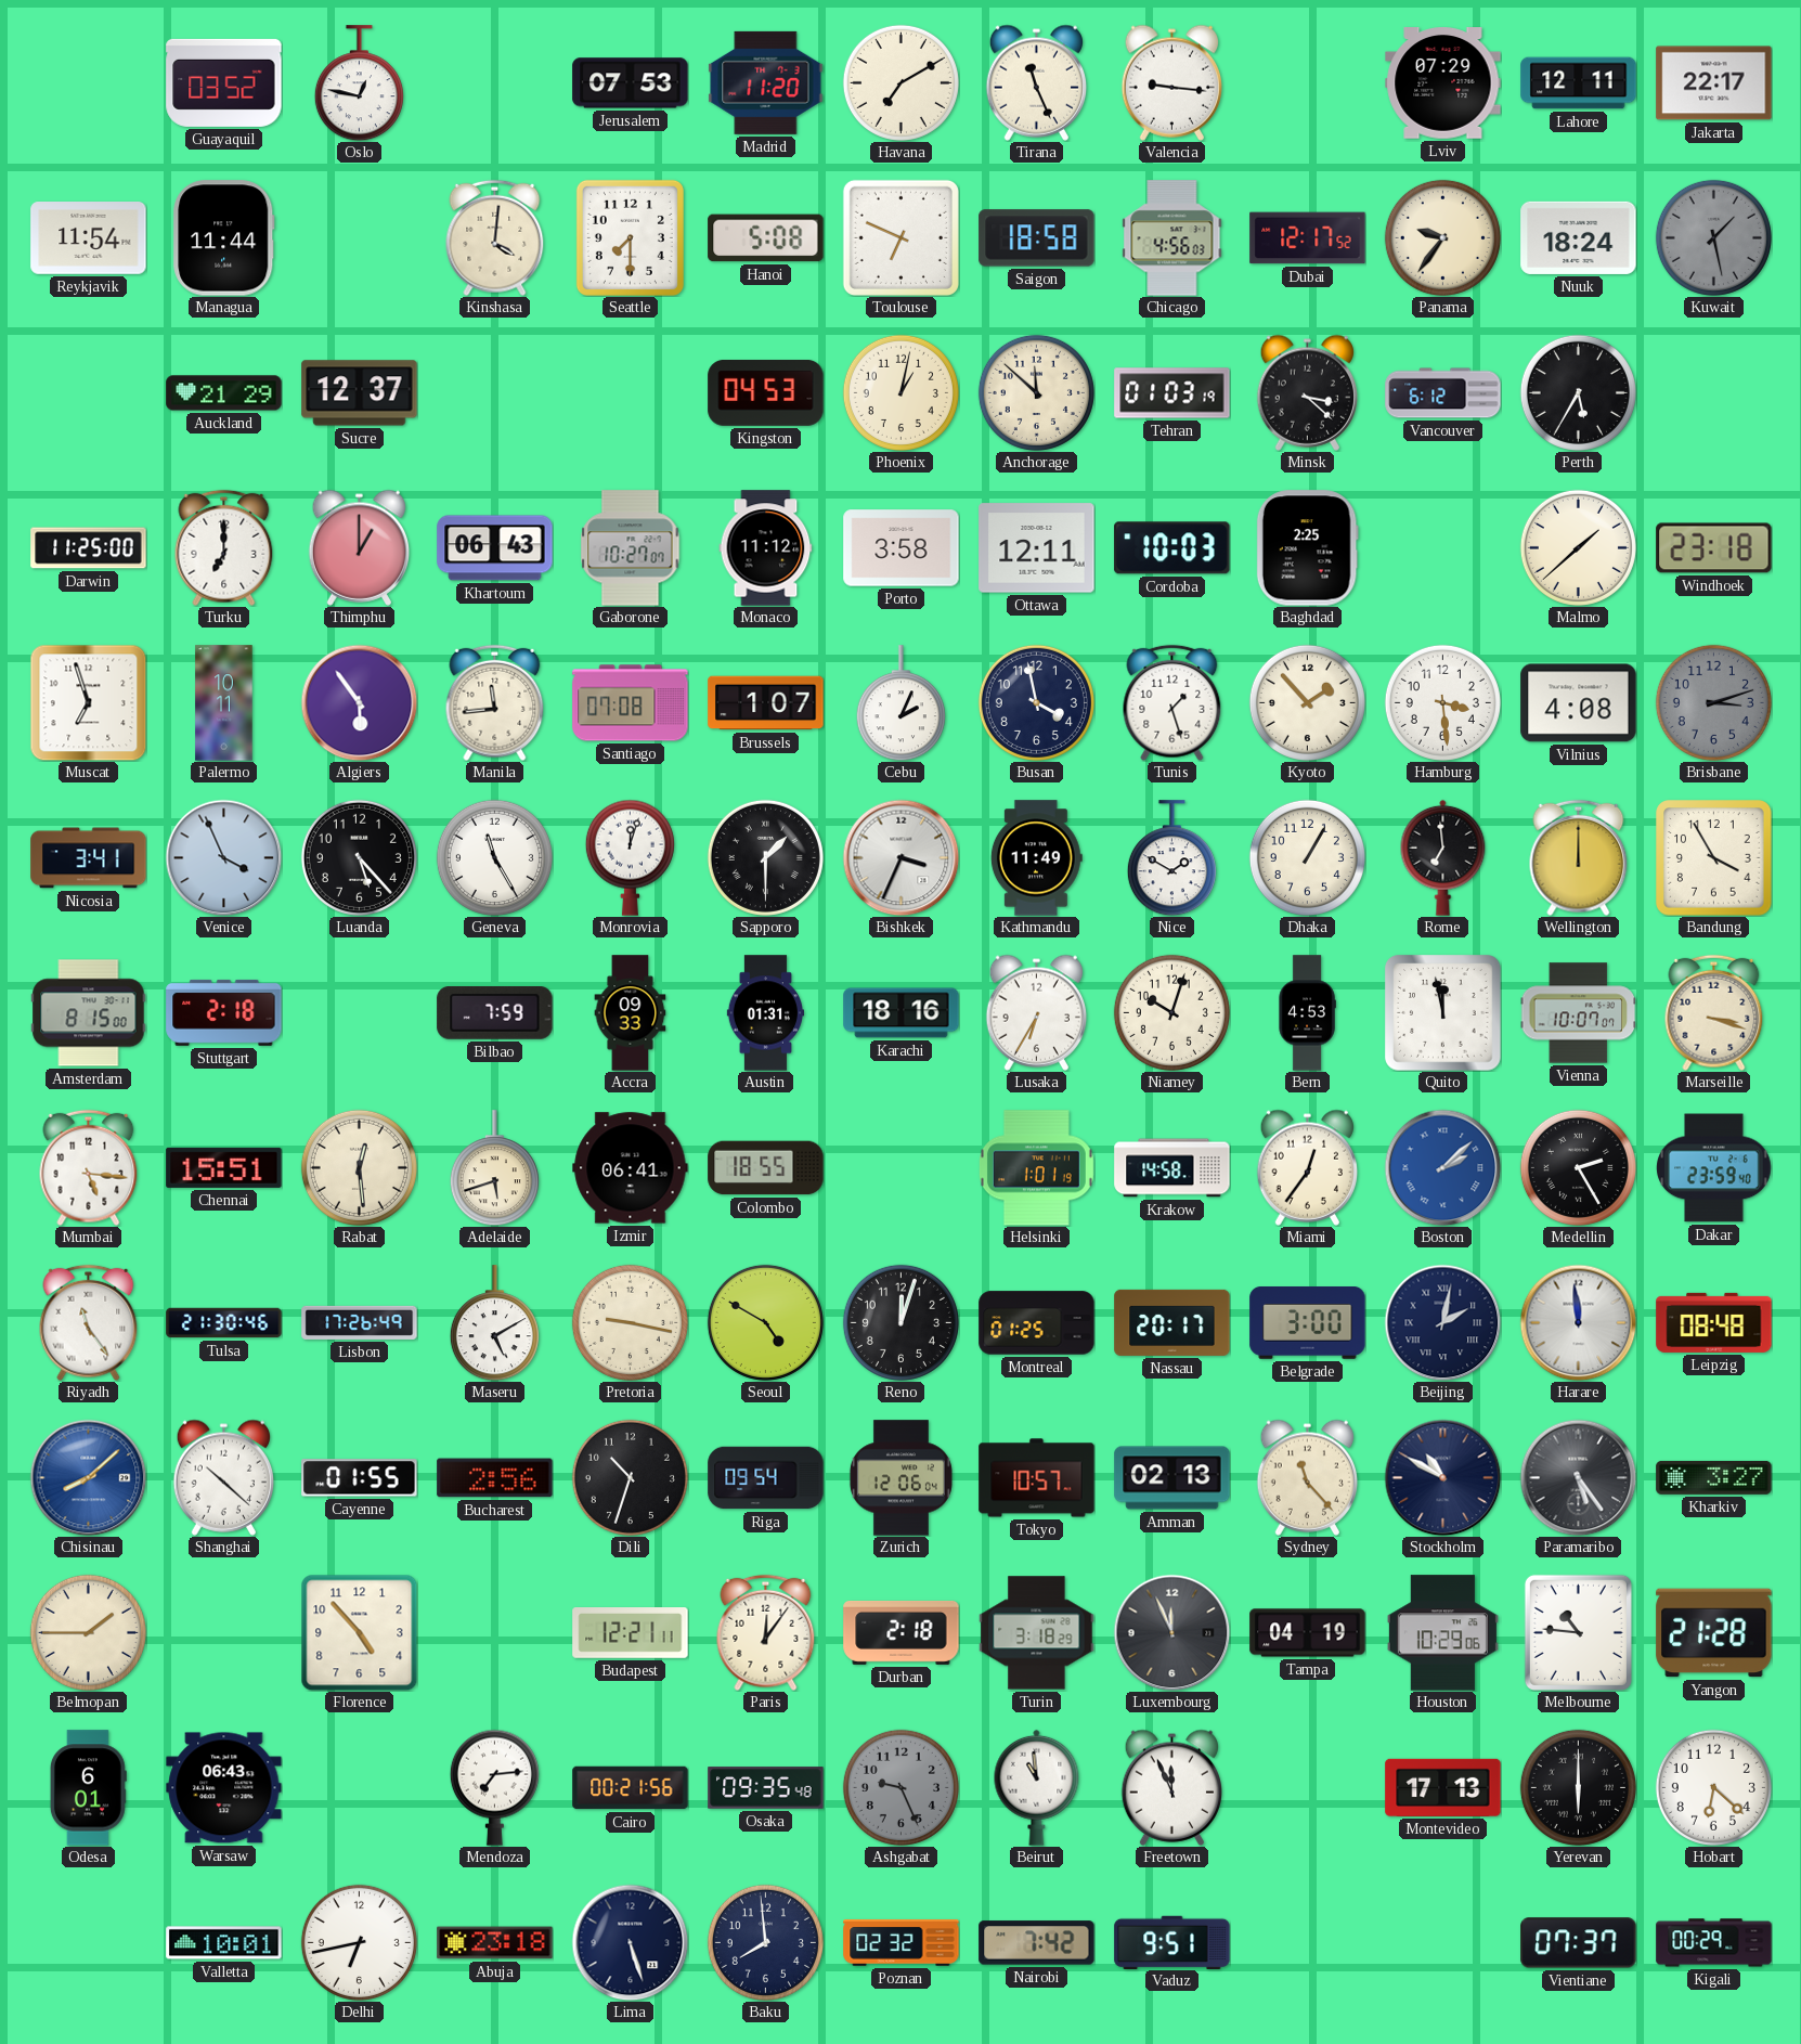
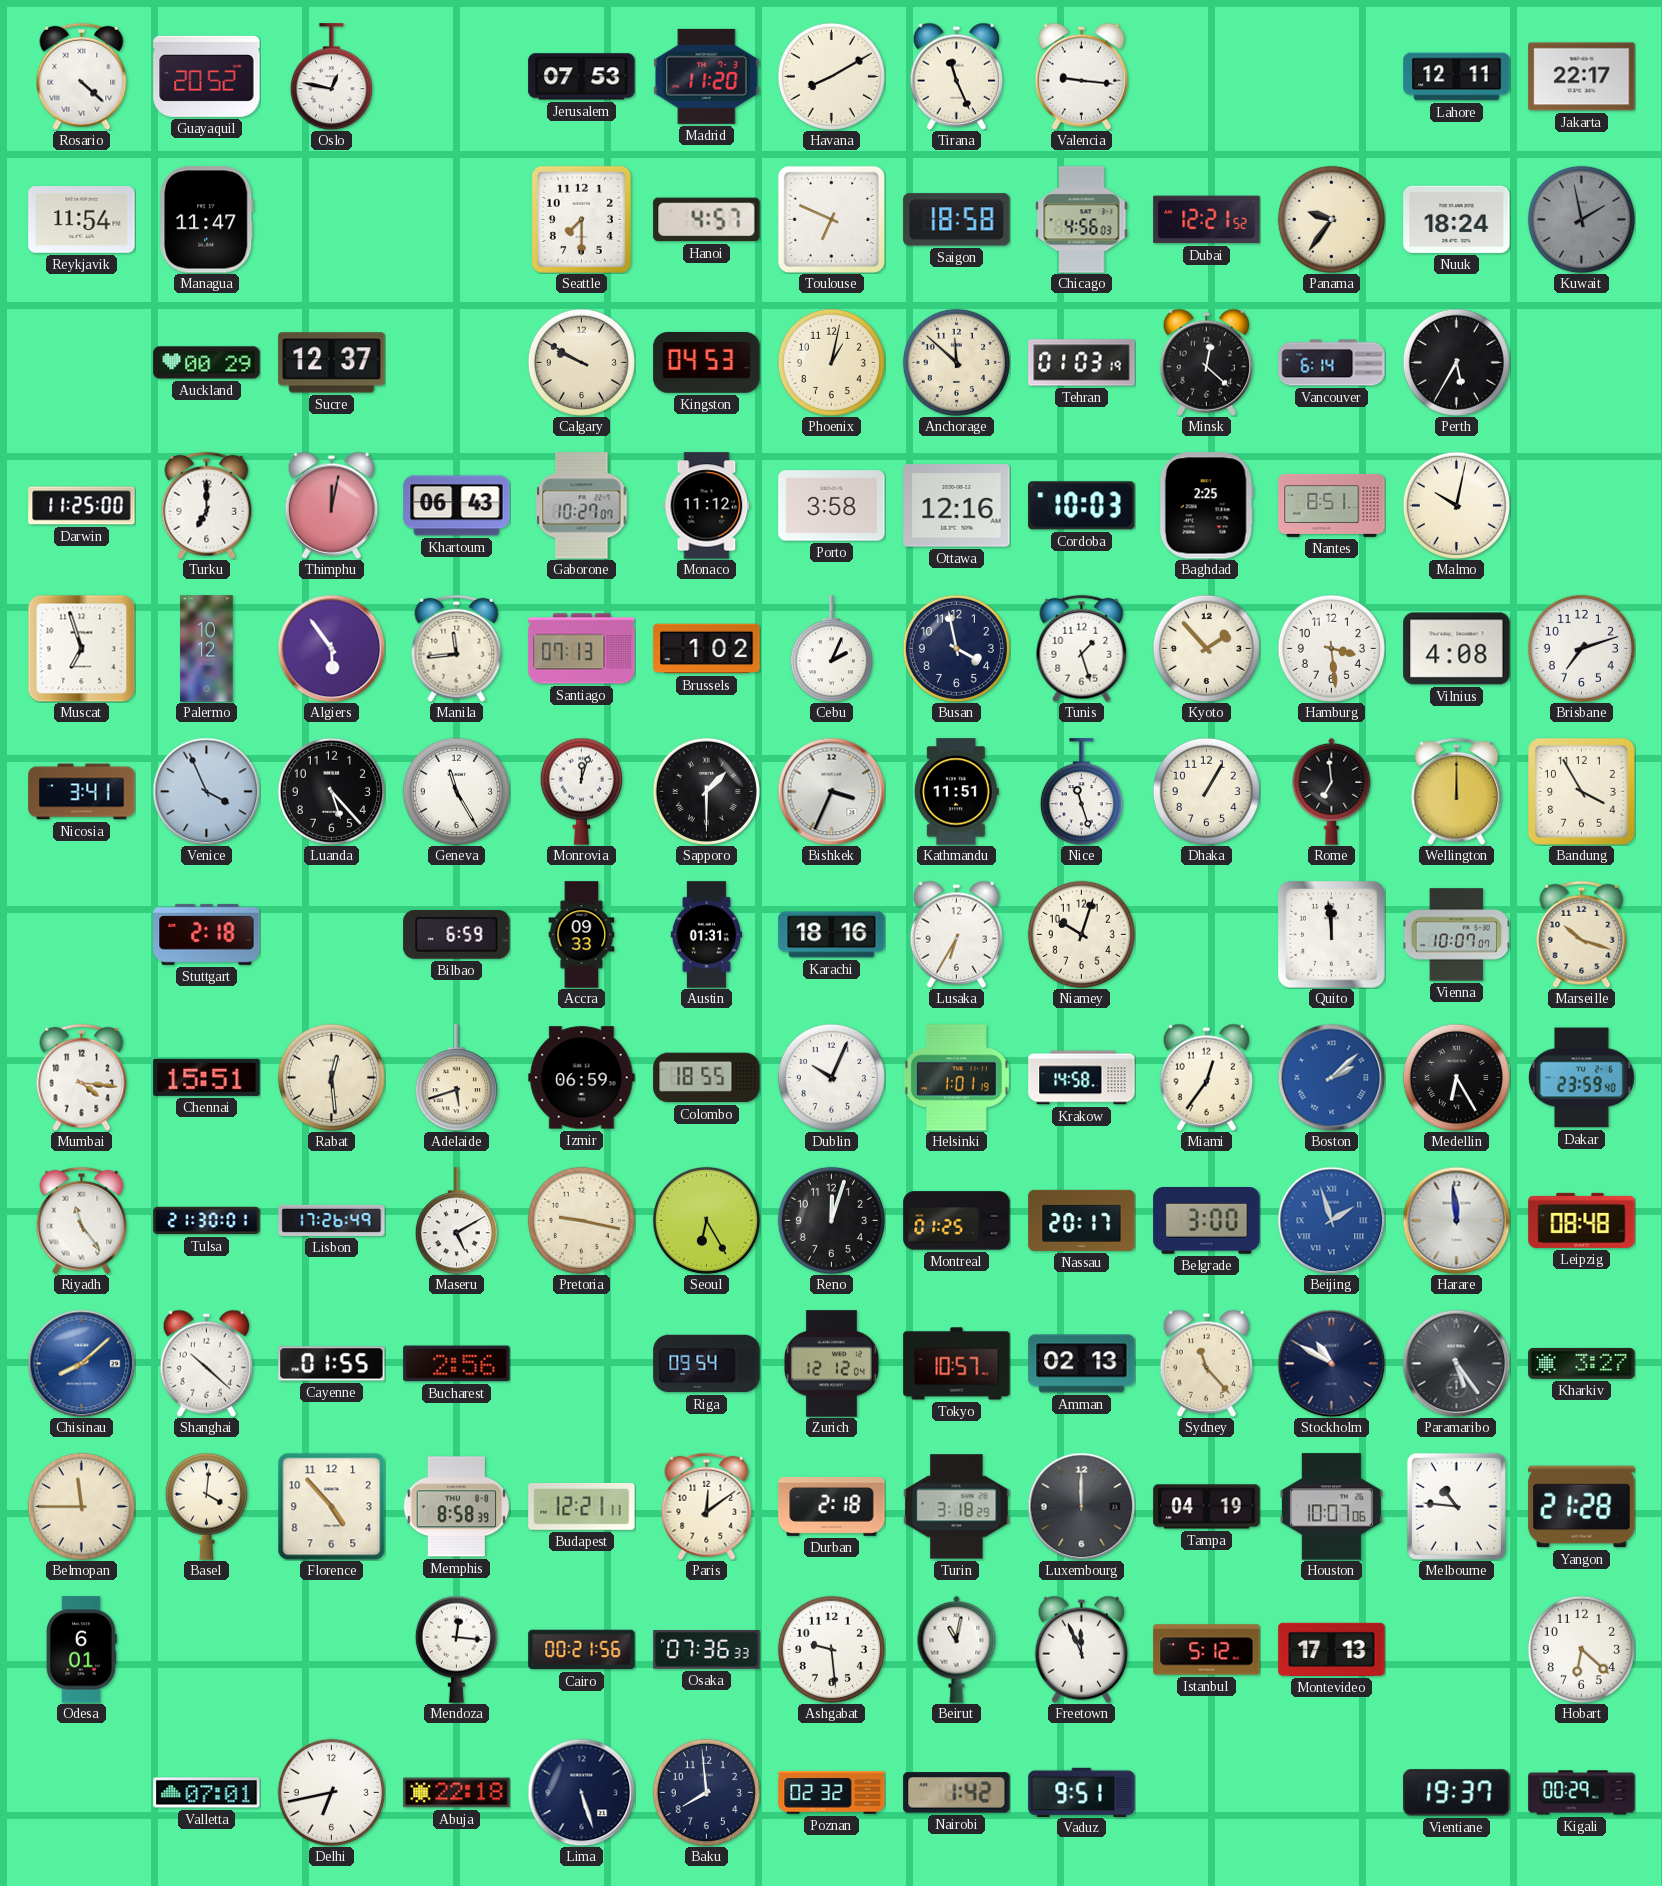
Rosario: none -> 4:22 (82, 76)
Guayaquil: 03:52 -> 20:52 (207, 76)
Havana: 7:10 -> 8:10 (831, 76)
Lviv: 07:29 -> none (1443, 83)
Managua: 11:44 -> 11:47 (207, 220)
Kinshasa: 4:01 -> none (495, 237)
Hanoi: 5:08 -> 4:57 (707, 220)
Dubai: 12:17 -> 12:21 (1207, 220)
Kuwait: 1:28 -> 1:58 (1581, 219)
Auckland: 21:29 -> 00:29 (207, 363)
Calgary: none -> 9:50 (581, 362)
Minsk: 3:22 -> 12:22 (1206, 362)
Vancouver: 6:12 -> 6:14 (1332, 363)
Thimphu: 1:00 -> 12:02 (331, 505)
Ottawa: 12:11 -> 12:16 (957, 506)
Nantes: none -> 8:51 (1332, 505)
Malmo: 1:38 -> 10:02 (1456, 505)
Windhoek: 23:18 -> none (1714, 548)
Palermo: 10:11 -> 10:12 (207, 649)
Santiago: 07:08 -> 07:13 (582, 649)
Brussels: 1:07 -> 1:02 (707, 649)
Brisbane: 3:12 -> 7:12 (1581, 648)
Brisbane dial: grey -> white (1581, 648)
Kathmandu: 11:49 -> 11:51 (956, 792)
Nice: 1:50 -> 11:27 (1081, 792)
Amsterdam: 8:15 -> none (89, 1013)
Bilbao: 7:59 -> 6:59 (457, 935)
Bern: 4:53 -> none (1307, 1013)
Quito: 11:58 -> 11:59 (1332, 935)
Marseille: 3:18 -> 10:18 (1582, 934)
Mumbai: 5:16 -> 4:16 (82, 1077)
Izmir: 06:41 -> 06:59 (582, 1078)
Dublin: none -> 10:04 (831, 1077)
Medellin: 2:25 -> 6:25 (1456, 1077)
Tulsa: 21:30:46 -> 21:30:01 (207, 1221)
Seoul: 4:50 -> 6:25 (706, 1220)
Beijing: 2:02 -> 1:57 (1331, 1220)
Beijing dial: navy -> blue (1331, 1220)
Dili: 10:33 -> none (630, 1477)
Zurich: 12:06 -> 12:12 (831, 1364)
Belmopan: 1:45 -> 11:45 (81, 1506)
Basel: none -> 4:01 (206, 1506)
Memphis: none -> 8:58 (456, 1507)
Paris: 12:06 -> 12:09 (707, 1506)
Luxembourg: 11:56 -> 12:00 (1081, 1506)
Houston: 10:29 -> 10:07 (1331, 1507)
Warsaw: 06:43 -> none (224, 1788)
Mendoza: 7:14 -> 12:16 (456, 1649)
Osaka: 09:35 -> 07:36 (707, 1650)
Ashgabat: 9:26 -> 9:29 (831, 1649)
Ashgabat dial: grey -> white (831, 1649)
Beirut: 10:59 -> 11:02 (957, 1649)
Istanbul: none -> 5:12 (1207, 1650)
Yerevan: 6:00 -> none (1578, 1787)
Valletta: 10:01 -> 07:01 (207, 1793)
Abuja: 23:18 -> 22:18 (457, 1793)
Nairobi: 7:42 -> 1:42 (957, 1793)
Vientiane: 07:37 -> 19:37 (1457, 1793)
